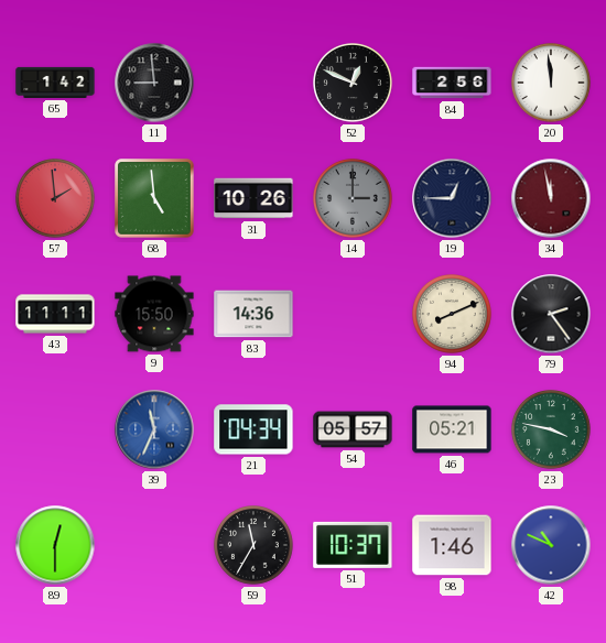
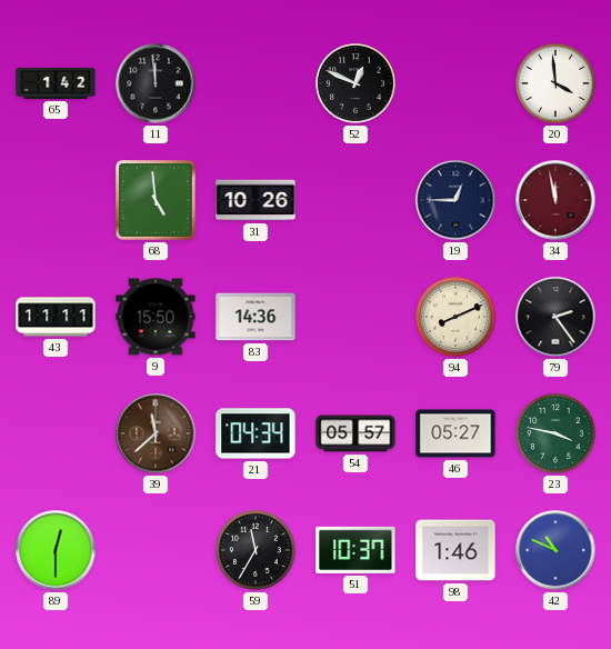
11: 8:59 -> 11:59 (156, 83)
84: 2:56 -> none (452, 83)
20: 11:59 -> 3:59 (557, 84)
57: 1:59 -> none (56, 199)
14: 3:00 -> none (354, 199)
39: 11:34 -> 11:38 (156, 433)
39 dial: blue -> brown (156, 433)
46: 05:21 -> 05:27 (455, 433)
